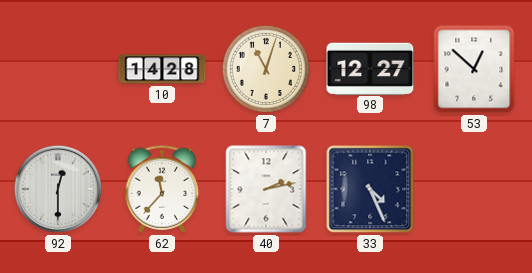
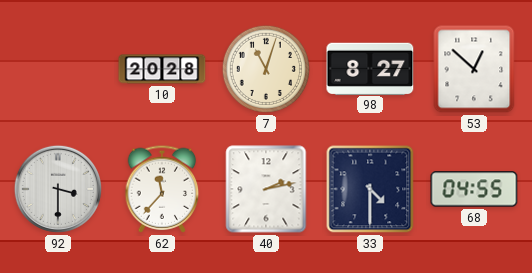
10: 14:28 -> 20:28 (162, 69)
98: 12:27 -> 8:27 (370, 68)
92: 12:30 -> 3:30 (58, 189)
33: 4:26 -> 4:30 (370, 189)
68: none -> 04:55 (474, 189)
